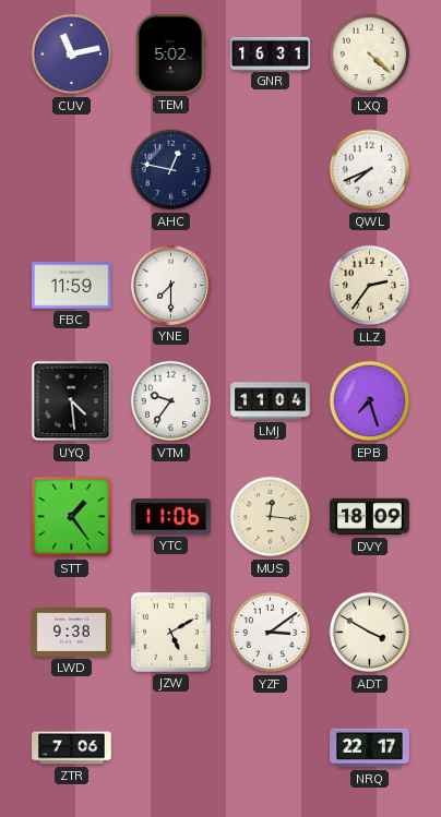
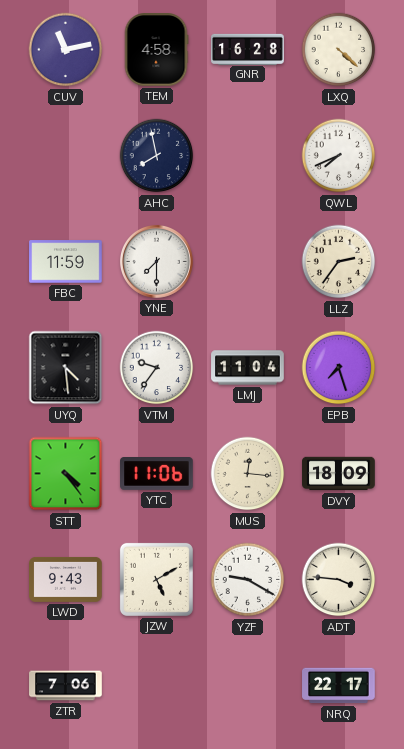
TEM: 5:02 -> 4:58 (156, 50)
GNR: 16:31 -> 16:28 (248, 49)
AHC: 12:47 -> 7:58 (157, 156)
STT: 1:24 -> 4:24 (66, 474)
LWD: 9:38 -> 9:43 (66, 579)
YZF: 3:09 -> 9:20 (248, 580)
ADT: 3:50 -> 3:46 (339, 580)
